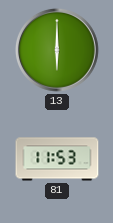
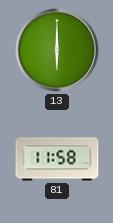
81: 11:53 -> 11:58 (57, 159)
